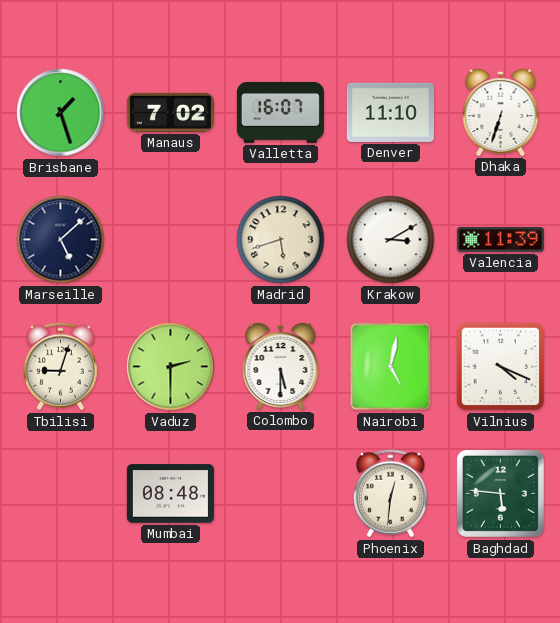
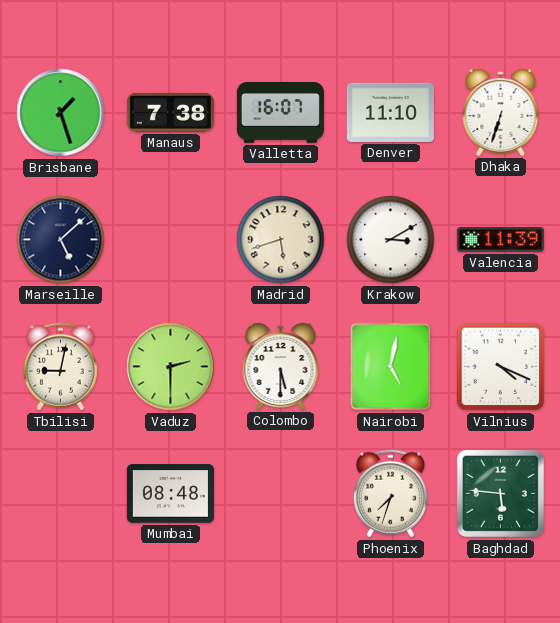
Manaus: 7:02 -> 7:38 (170, 112)
Tbilisi: 9:03 -> 9:02 (60, 367)
Phoenix: 12:31 -> 7:33 (390, 494)
